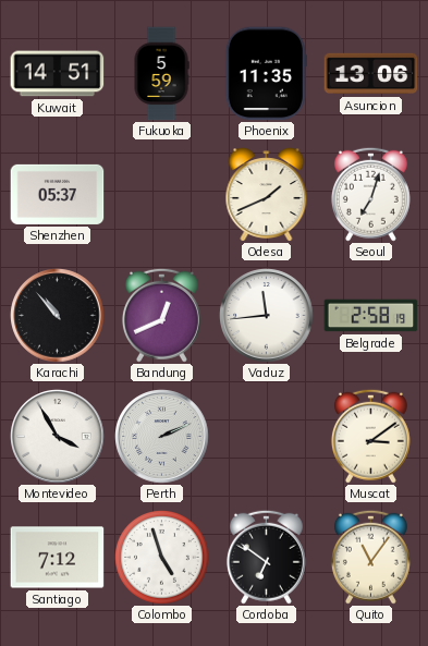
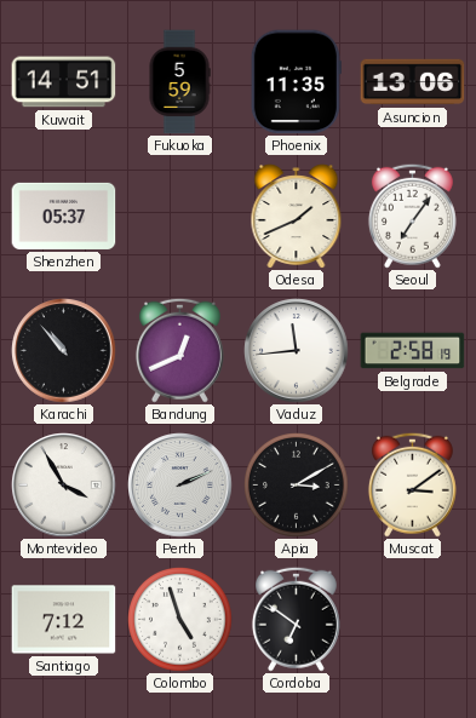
Seoul: 7:03 -> 7:06 (412, 216)
Apia: none -> 3:10 (297, 486)
Quito: 11:06 -> none (370, 557)
